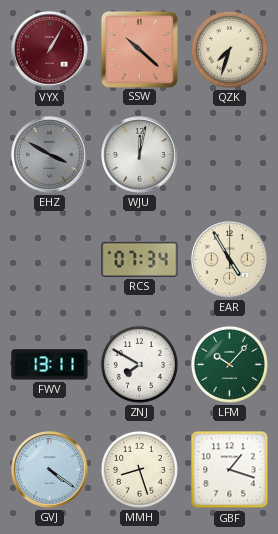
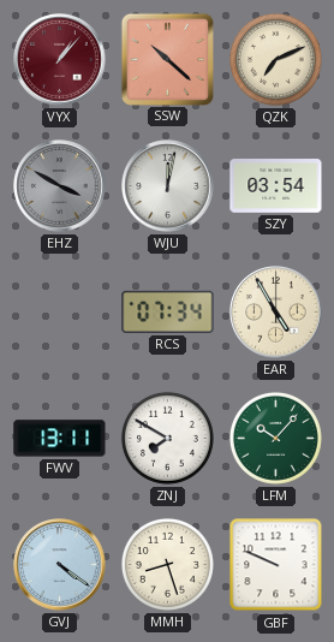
VYX: 1:05 -> 1:07 (60, 60)
QZK: 7:33 -> 7:11 (275, 59)
SZY: none -> 03:54 (276, 186)
GBF: 1:18 -> 9:49 (276, 565)
